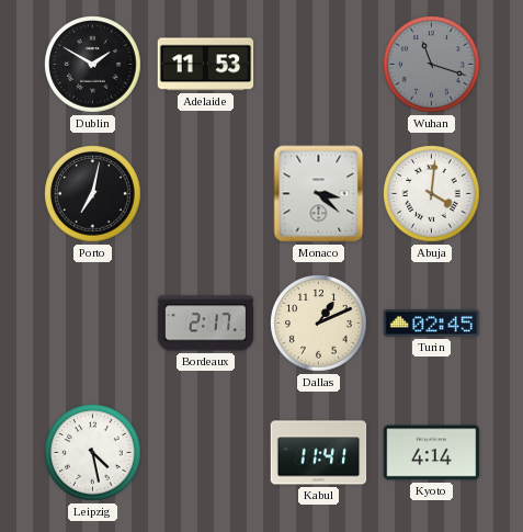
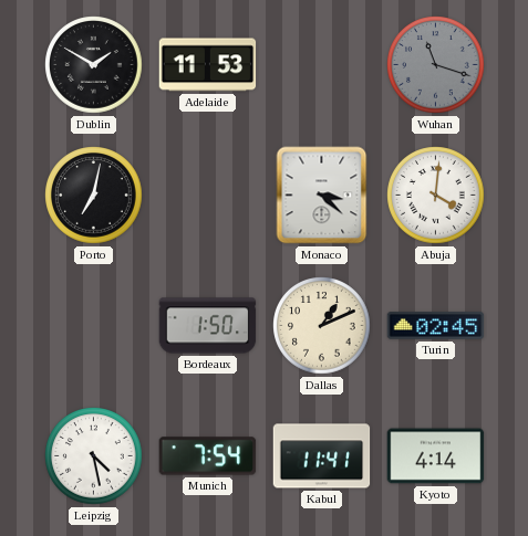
Bordeaux: 2:17 -> 1:50 (208, 326)
Munich: none -> 7:54 (208, 456)
